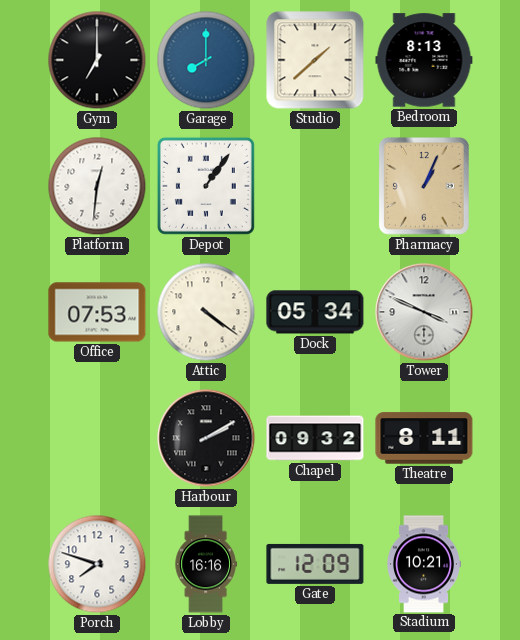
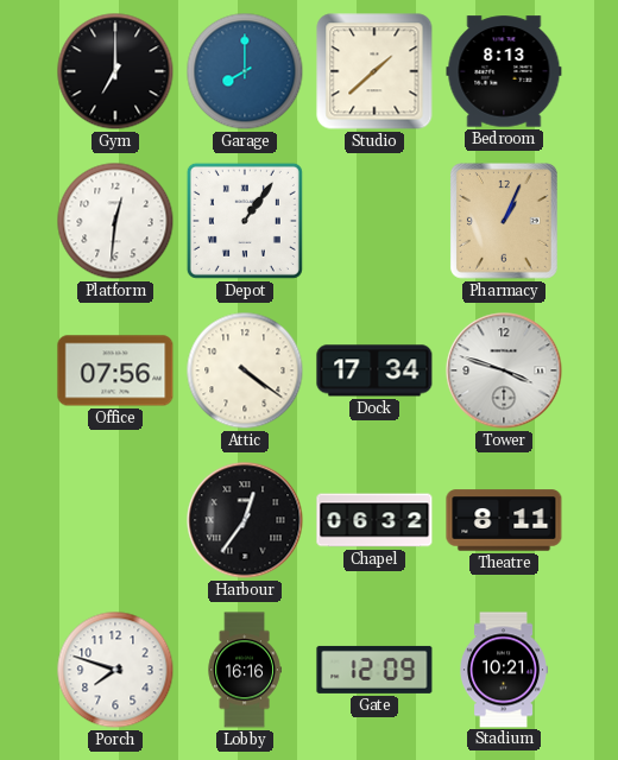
Office: 07:53 -> 07:56 (115, 370)
Dock: 05:34 -> 17:34 (374, 370)
Tower: 3:49 -> 3:48 (504, 370)
Harbour: 2:10 -> 12:36 (245, 520)
Chapel: 09:32 -> 06:32 (374, 520)
